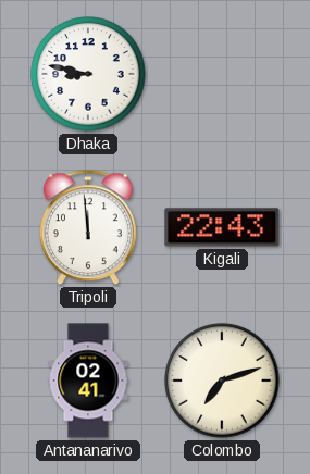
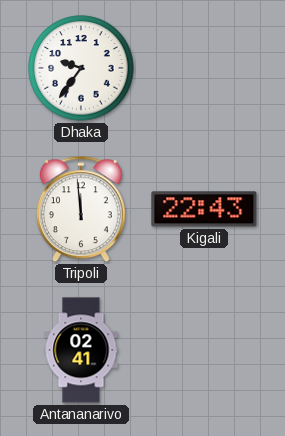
Dhaka: 8:47 -> 9:36 (81, 68)
Colombo: 7:12 -> none (222, 381)
